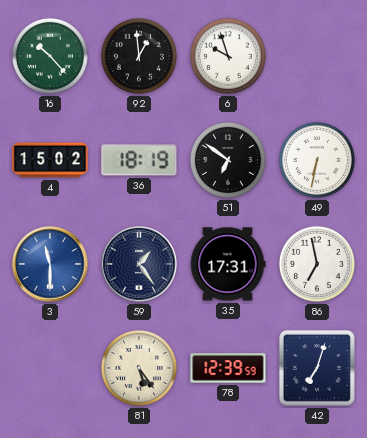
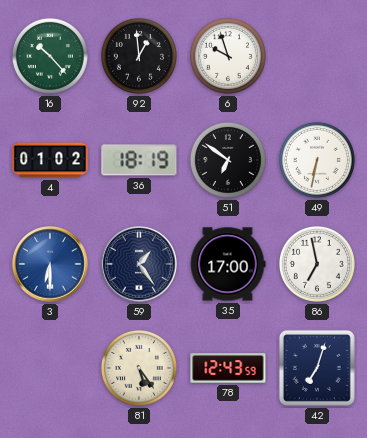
4: 15:02 -> 01:02 (50, 160)
3: 11:30 -> 6:30 (50, 264)
35: 17:31 -> 17:00 (228, 264)
78: 12:39 -> 12:43 (228, 368)
